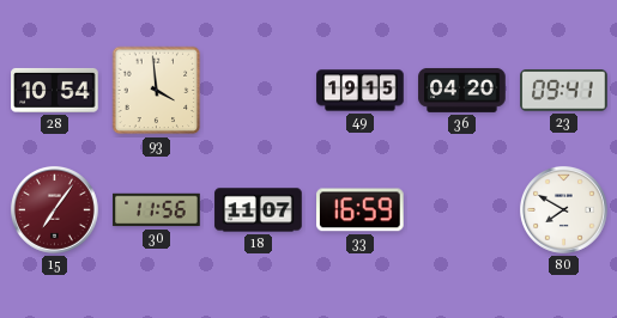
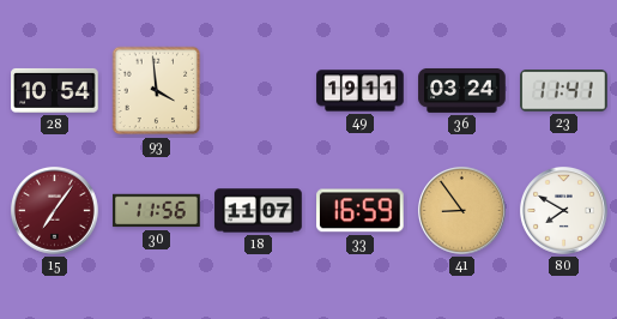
49: 19:15 -> 19:11 (361, 91)
36: 04:20 -> 03:24 (462, 91)
23: 09:41 -> 11:41 (564, 91)
41: none -> 8:54 (461, 210)
